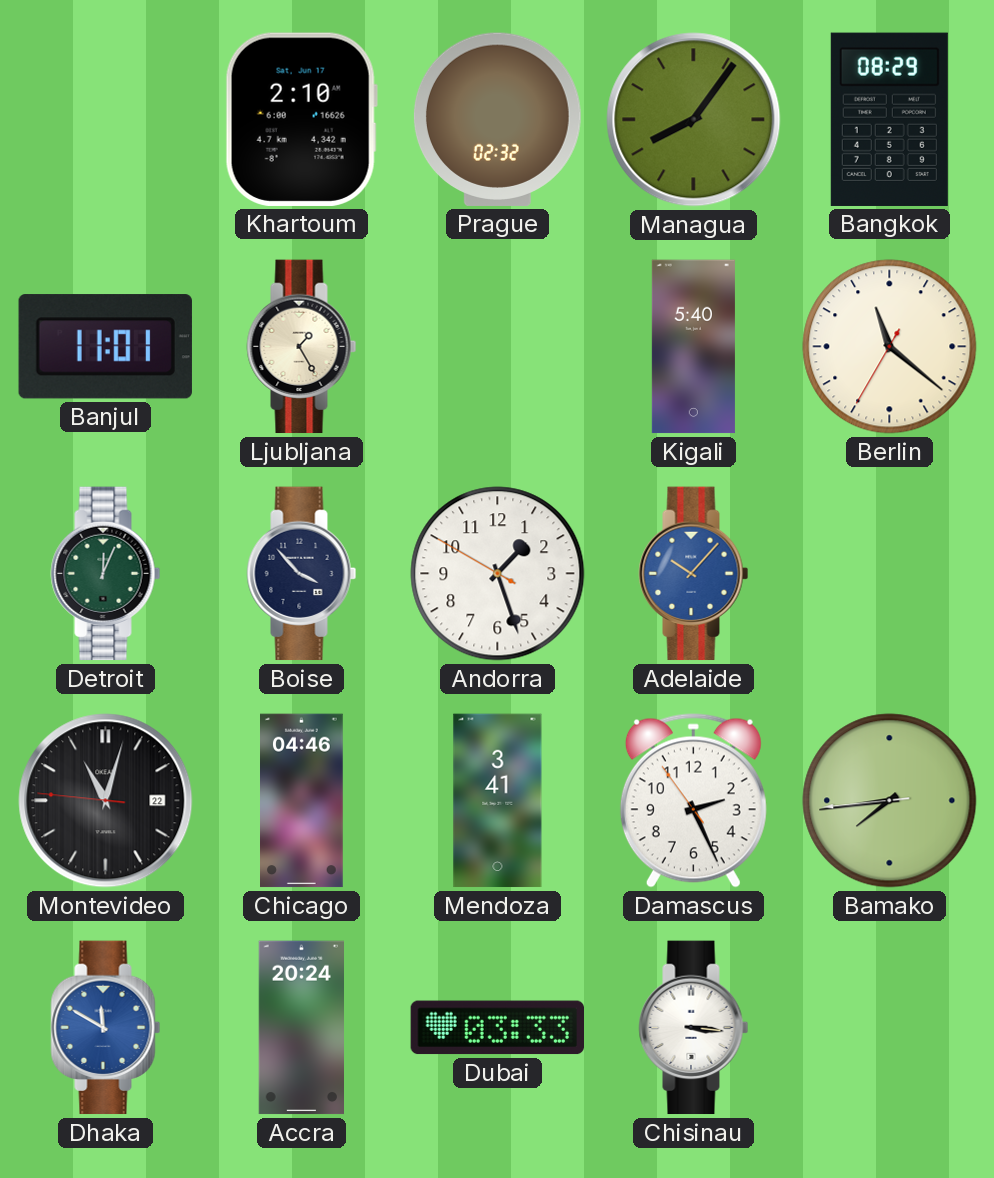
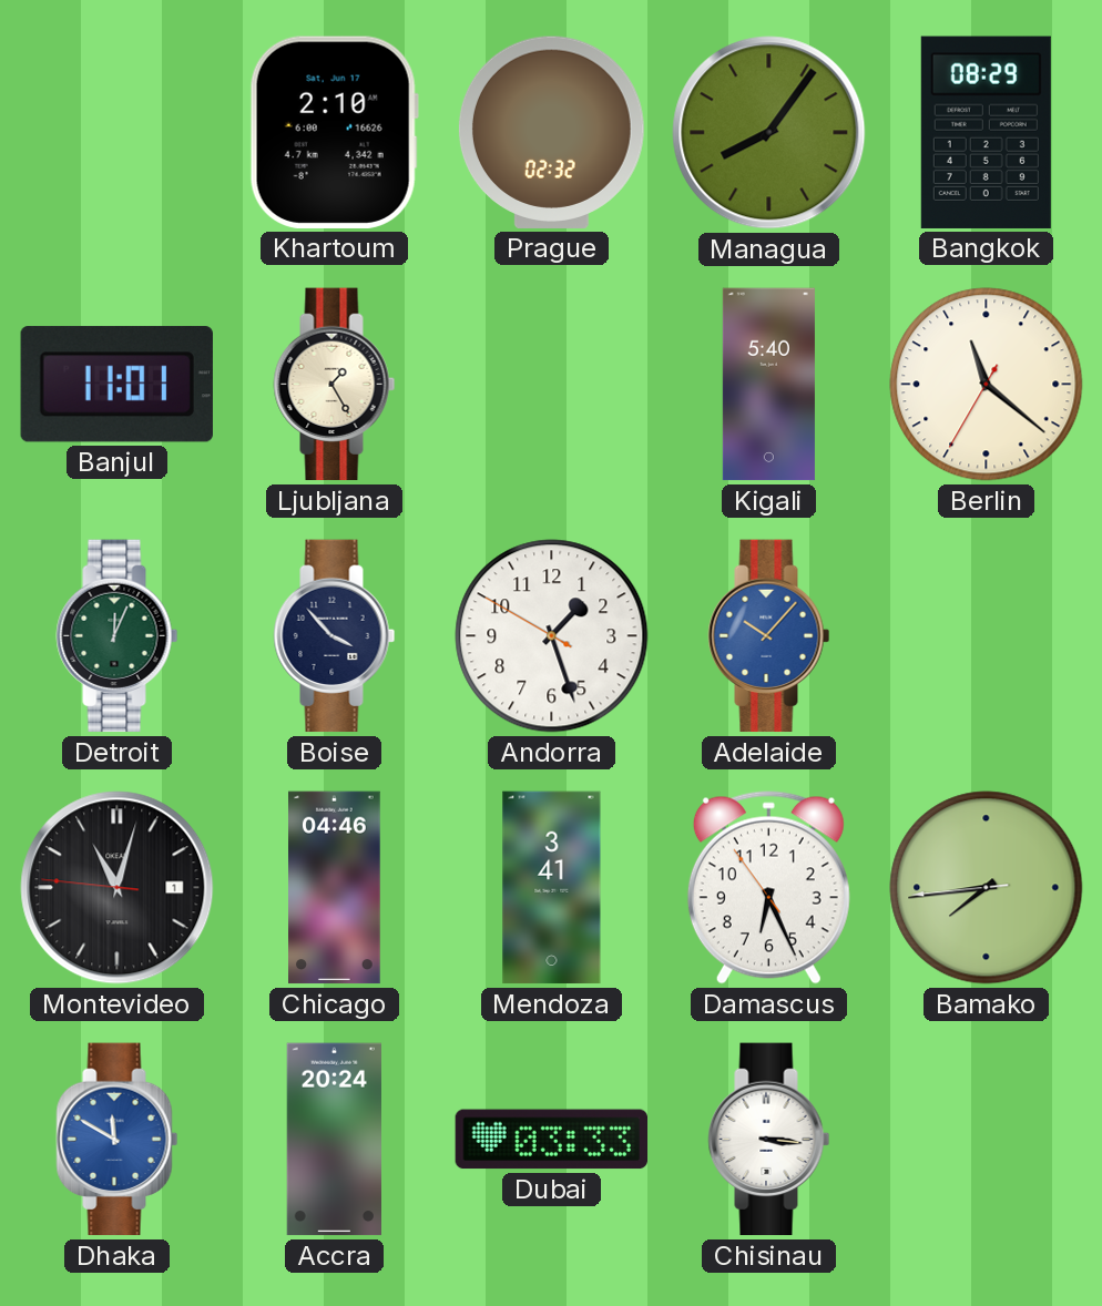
Montevideo date: 22 -> 1 (118, 888)
Damascus: 2:25 -> 6:25 (768, 888)
